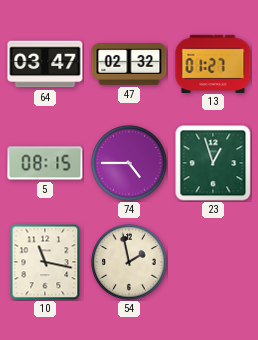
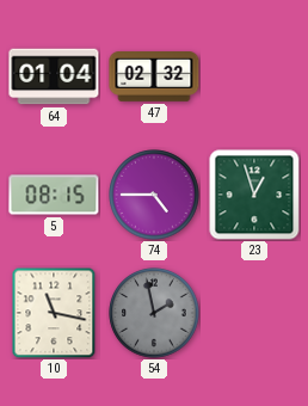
64: 03:47 -> 01:04 (54, 76)
13: 01:27 -> none (213, 63)
54 dial: cream -> grey (154, 313)
